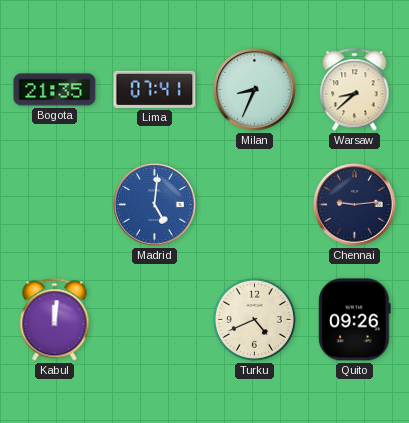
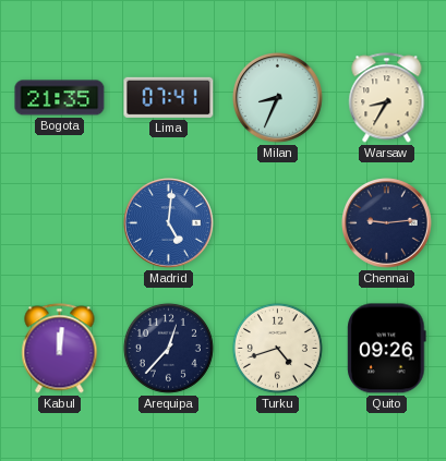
Warsaw: 8:38 -> 8:35 (387, 98)
Arequipa: none -> 12:37 (168, 348)
Turku: 4:41 -> 4:42 (277, 348)
